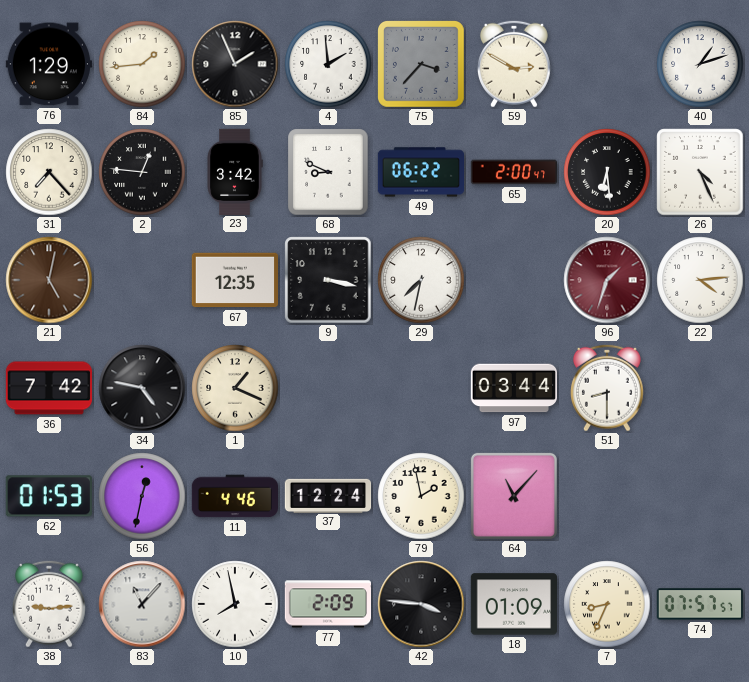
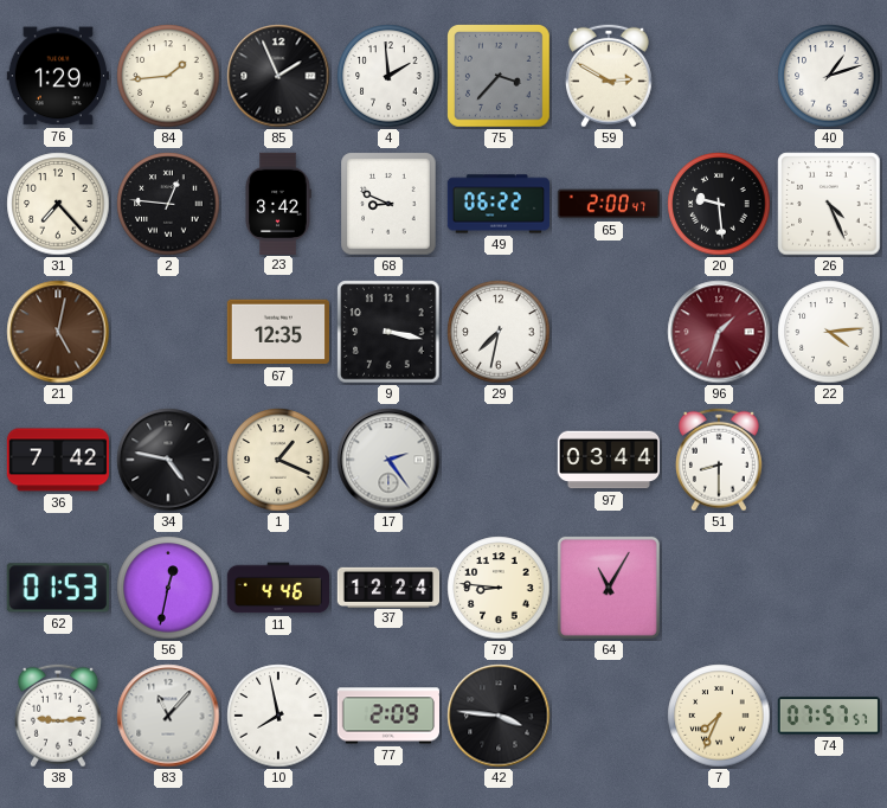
20: 6:29 -> 9:29 (719, 204)
17: none -> 2:24 (388, 460)
79: 1:58 -> 8:46 (499, 588)
64: 11:07 -> 11:05 (609, 588)
18: 01:09 -> none (513, 604)
7: 8:34 -> 7:34 (719, 716)
